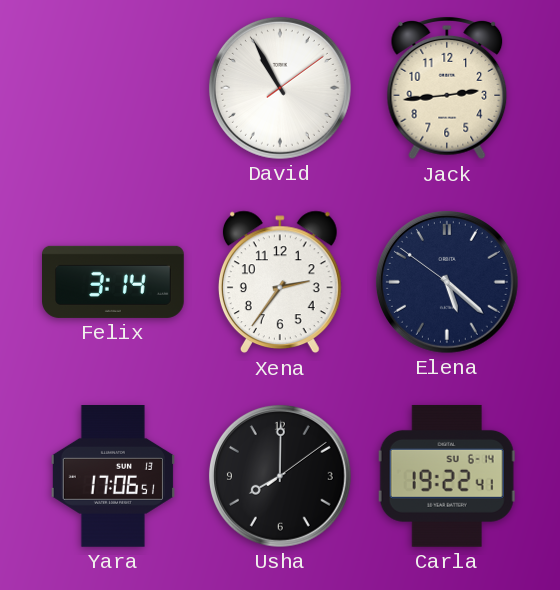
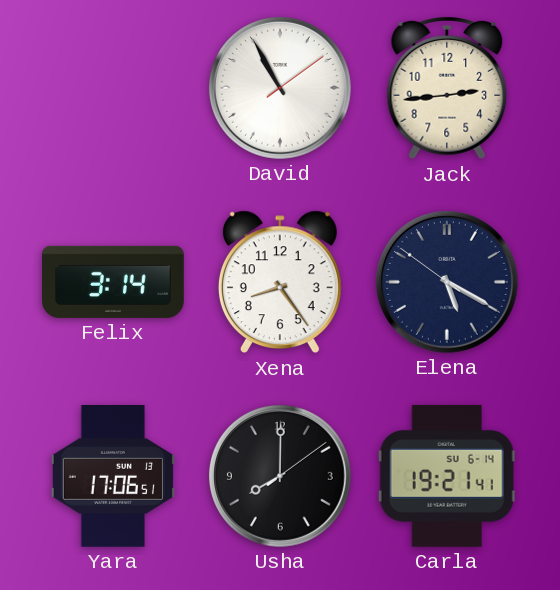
Xena: 2:36 -> 8:24 (280, 282)
Elena: 5:21 -> 5:19 (447, 282)
Carla: 19:22 -> 19:21 (447, 476)
